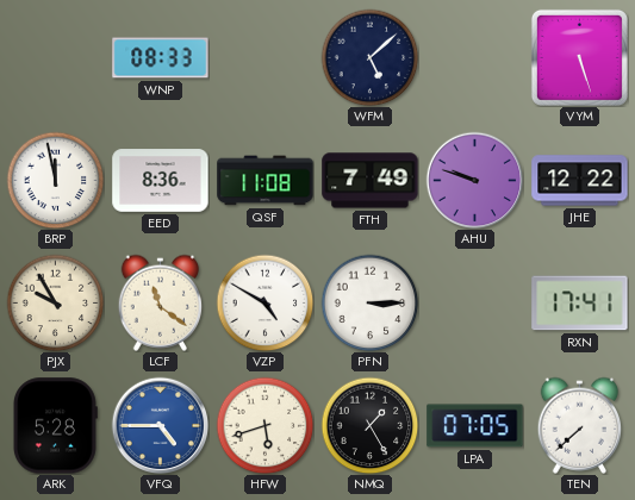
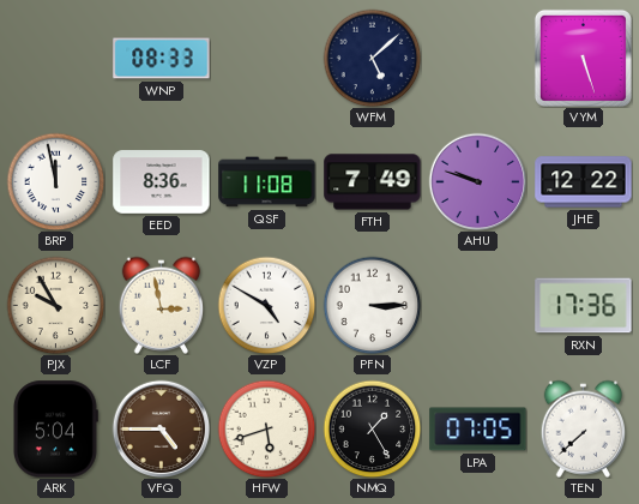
LCF: 11:21 -> 2:58 (162, 305)
RXN: 17:41 -> 17:36 (584, 306)
ARK: 5:28 -> 5:04 (56, 430)
VFQ dial: blue -> brown (161, 428)
